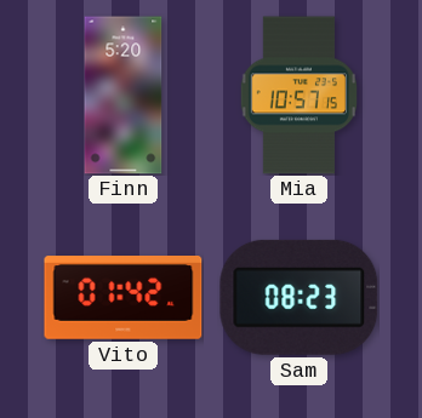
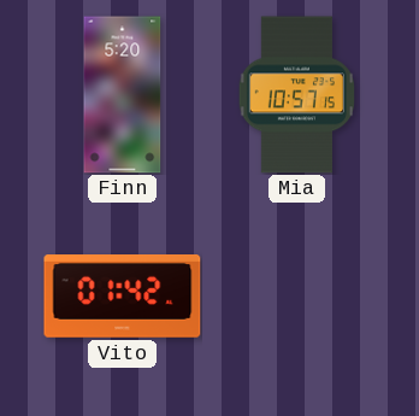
Sam: 08:23 -> none (300, 297)
